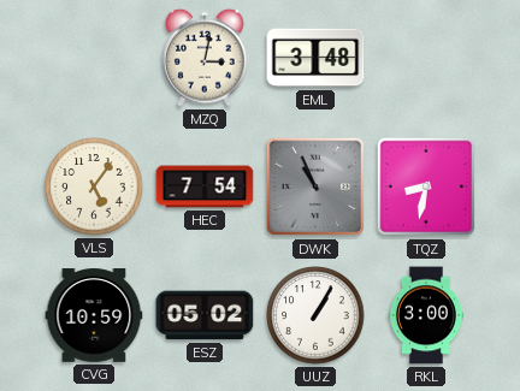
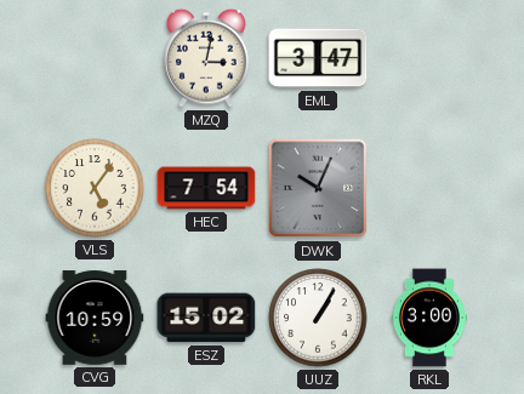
EML: 3:48 -> 3:47 (318, 58)
DWK: 10:56 -> 10:04 (318, 188)
TQZ: 8:32 -> none (426, 186)
ESZ: 05:02 -> 15:02 (206, 318)
